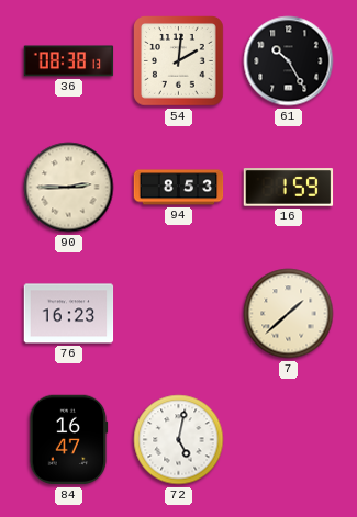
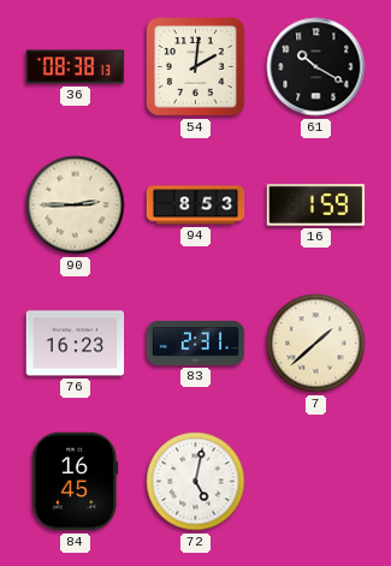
61: 10:25 -> 10:20 (316, 67)
83: none -> 2:31 (196, 344)
84: 16:47 -> 16:45 (76, 482)
